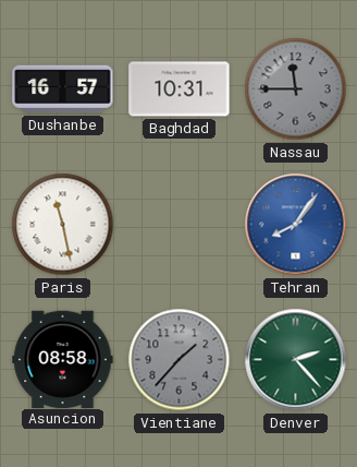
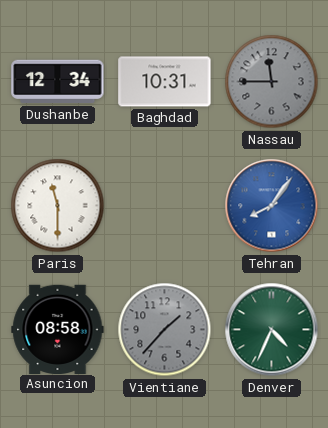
Dushanbe: 16:57 -> 12:34 (58, 82)
Paris: 11:28 -> 11:30 (58, 206)
Denver: 2:23 -> 4:34 (272, 330)
